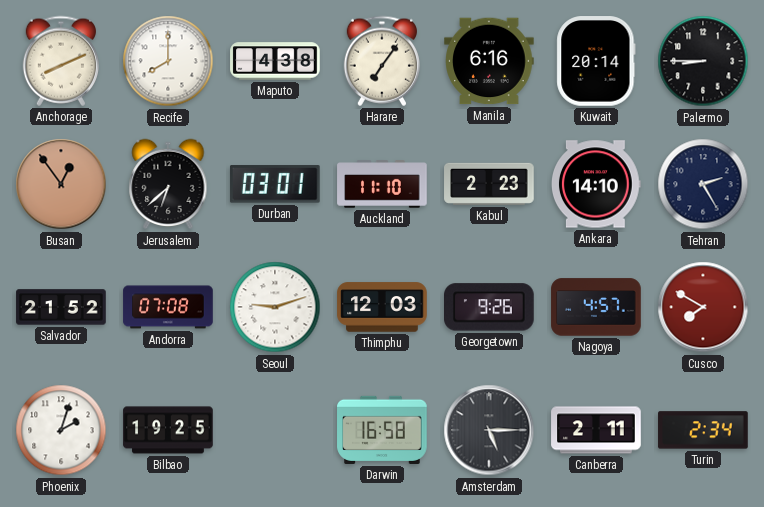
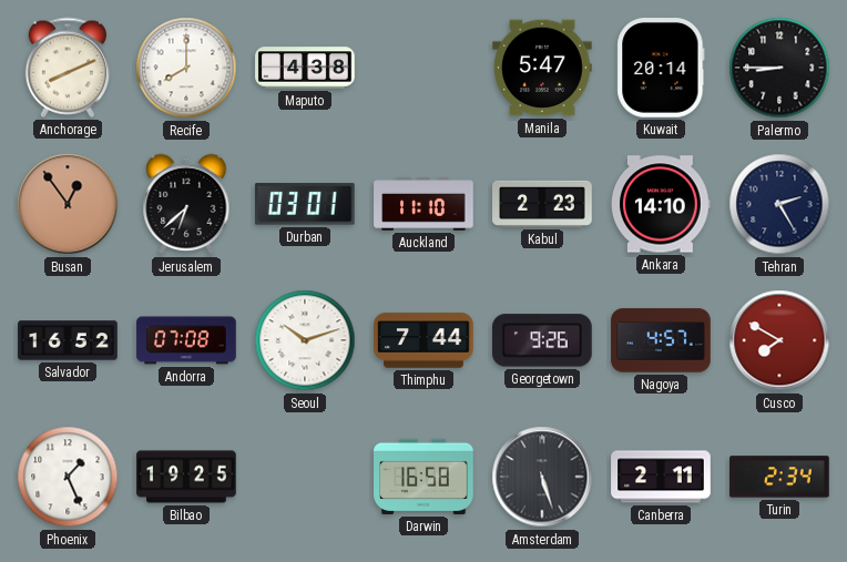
Harare: 7:06 -> none (382, 61)
Manila: 6:16 -> 5:47 (542, 68)
Salvador: 21:52 -> 16:52 (68, 340)
Seoul: 9:12 -> 10:12 (305, 340)
Thimphu: 12:03 -> 7:44 (423, 340)
Phoenix: 2:03 -> 1:26 (68, 477)
Amsterdam: 5:15 -> 5:27 (542, 477)
